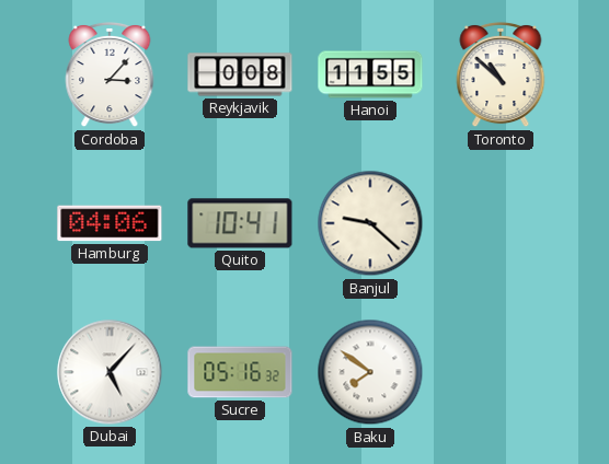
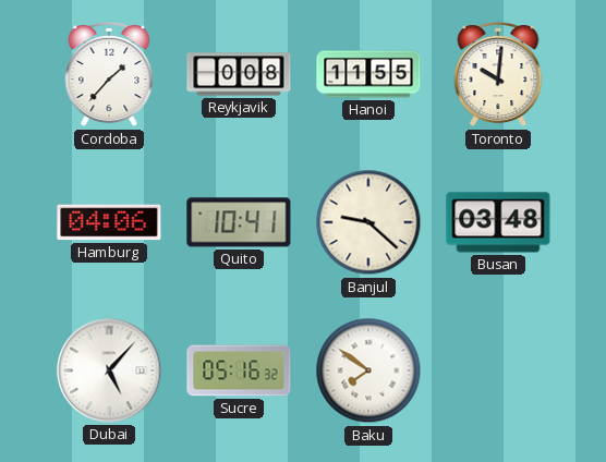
Cordoba: 3:07 -> 1:37 (109, 74)
Toronto: 10:52 -> 10:01 (498, 74)
Busan: none -> 03:48 (498, 222)
